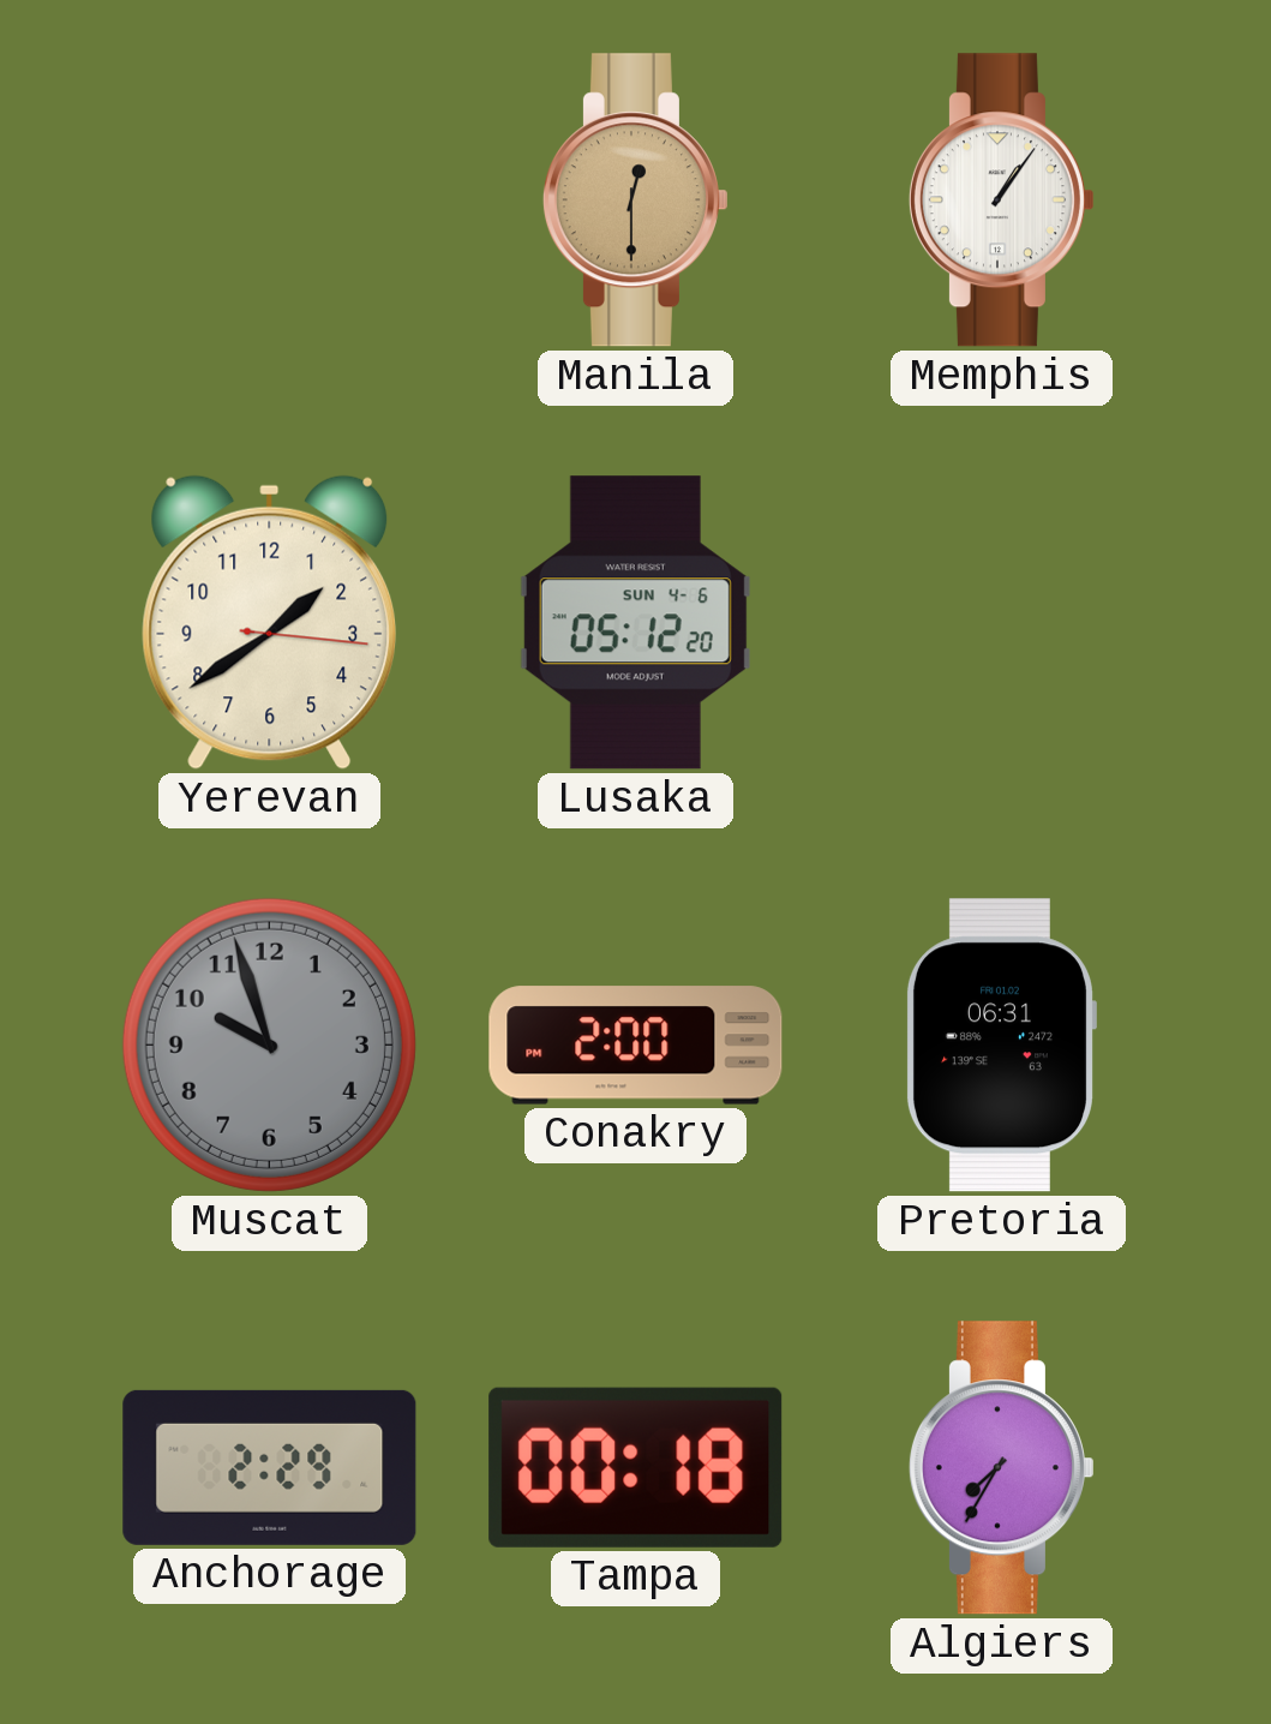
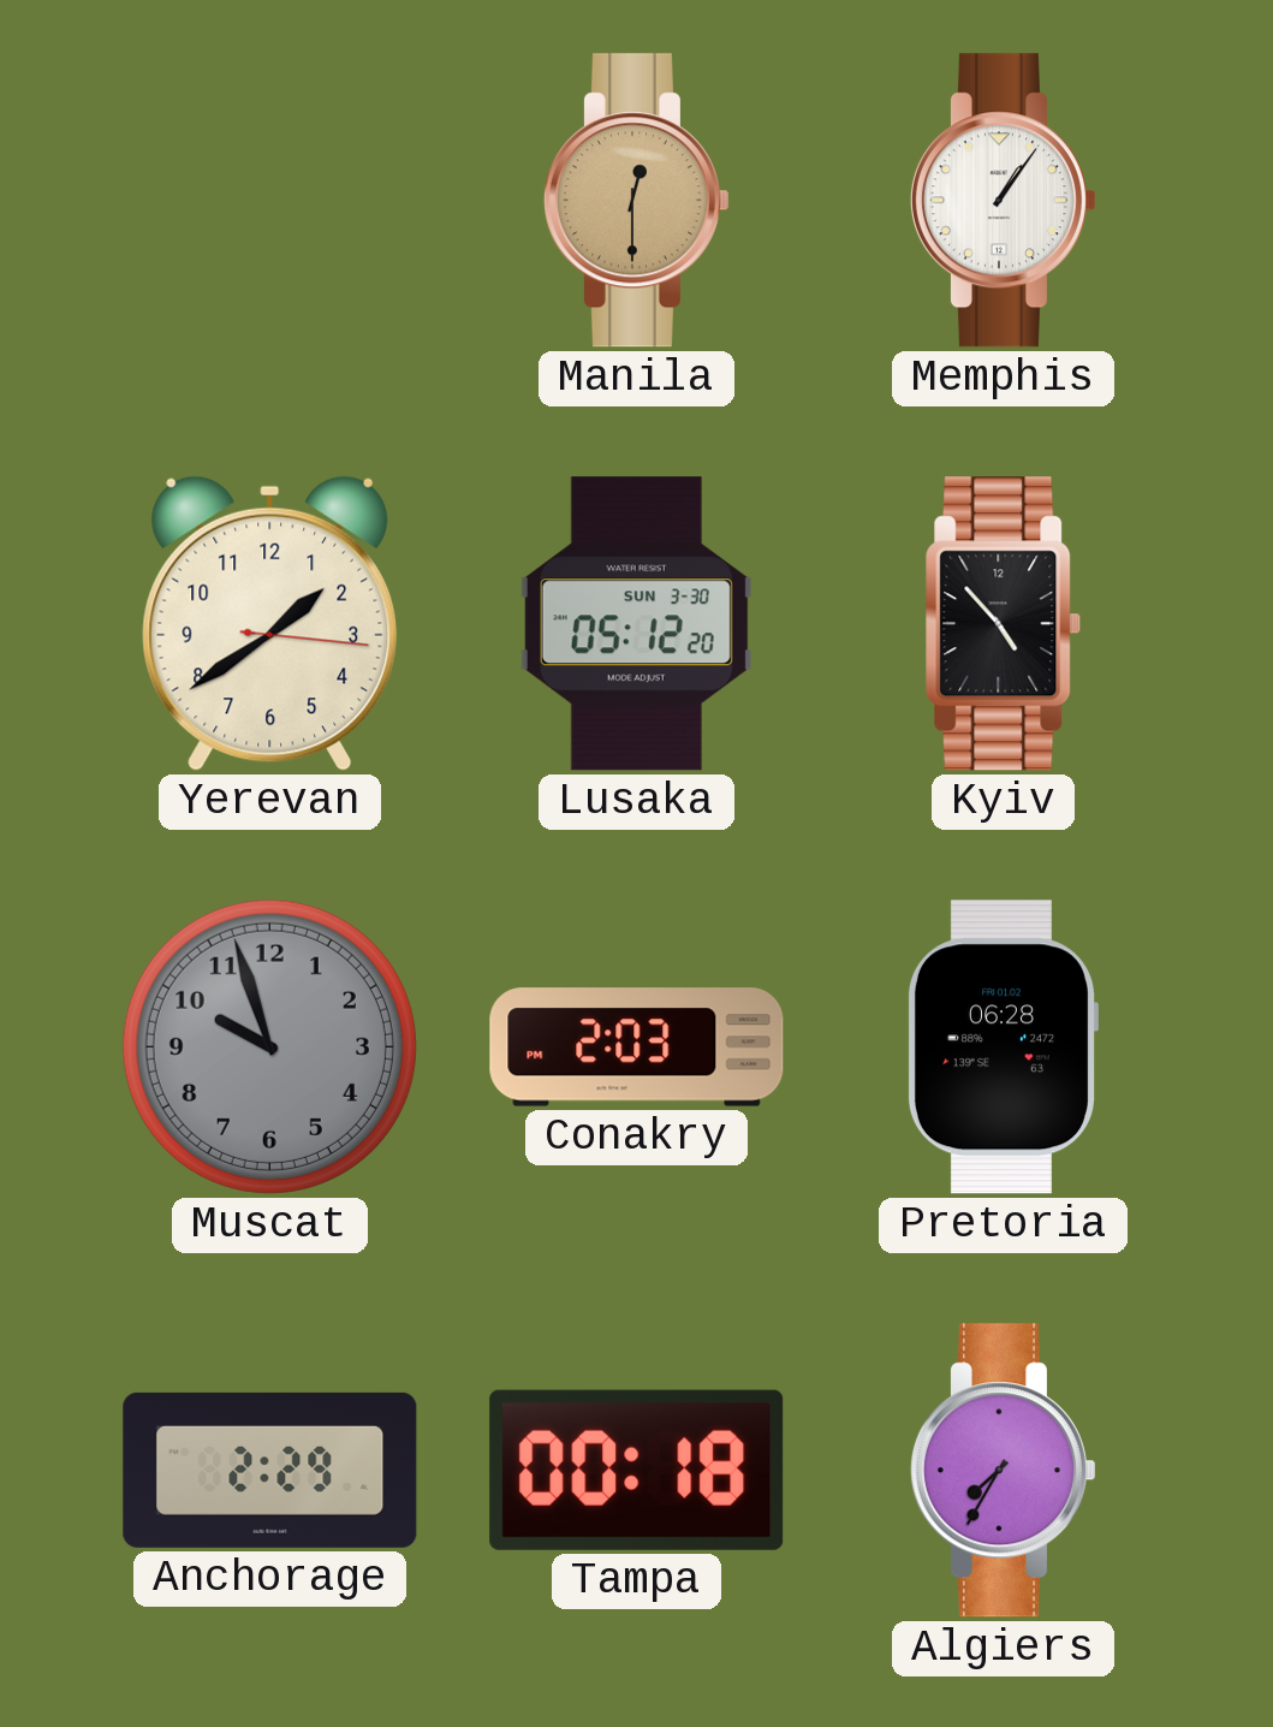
Lusaka date: SUN 4-6 -> SUN 3-30 (636, 624)
Kyiv: none -> 4:53 (1004, 624)
Conakry: 2:00 -> 2:03 (637, 1048)
Pretoria: 06:31 -> 06:28 (1003, 1048)
